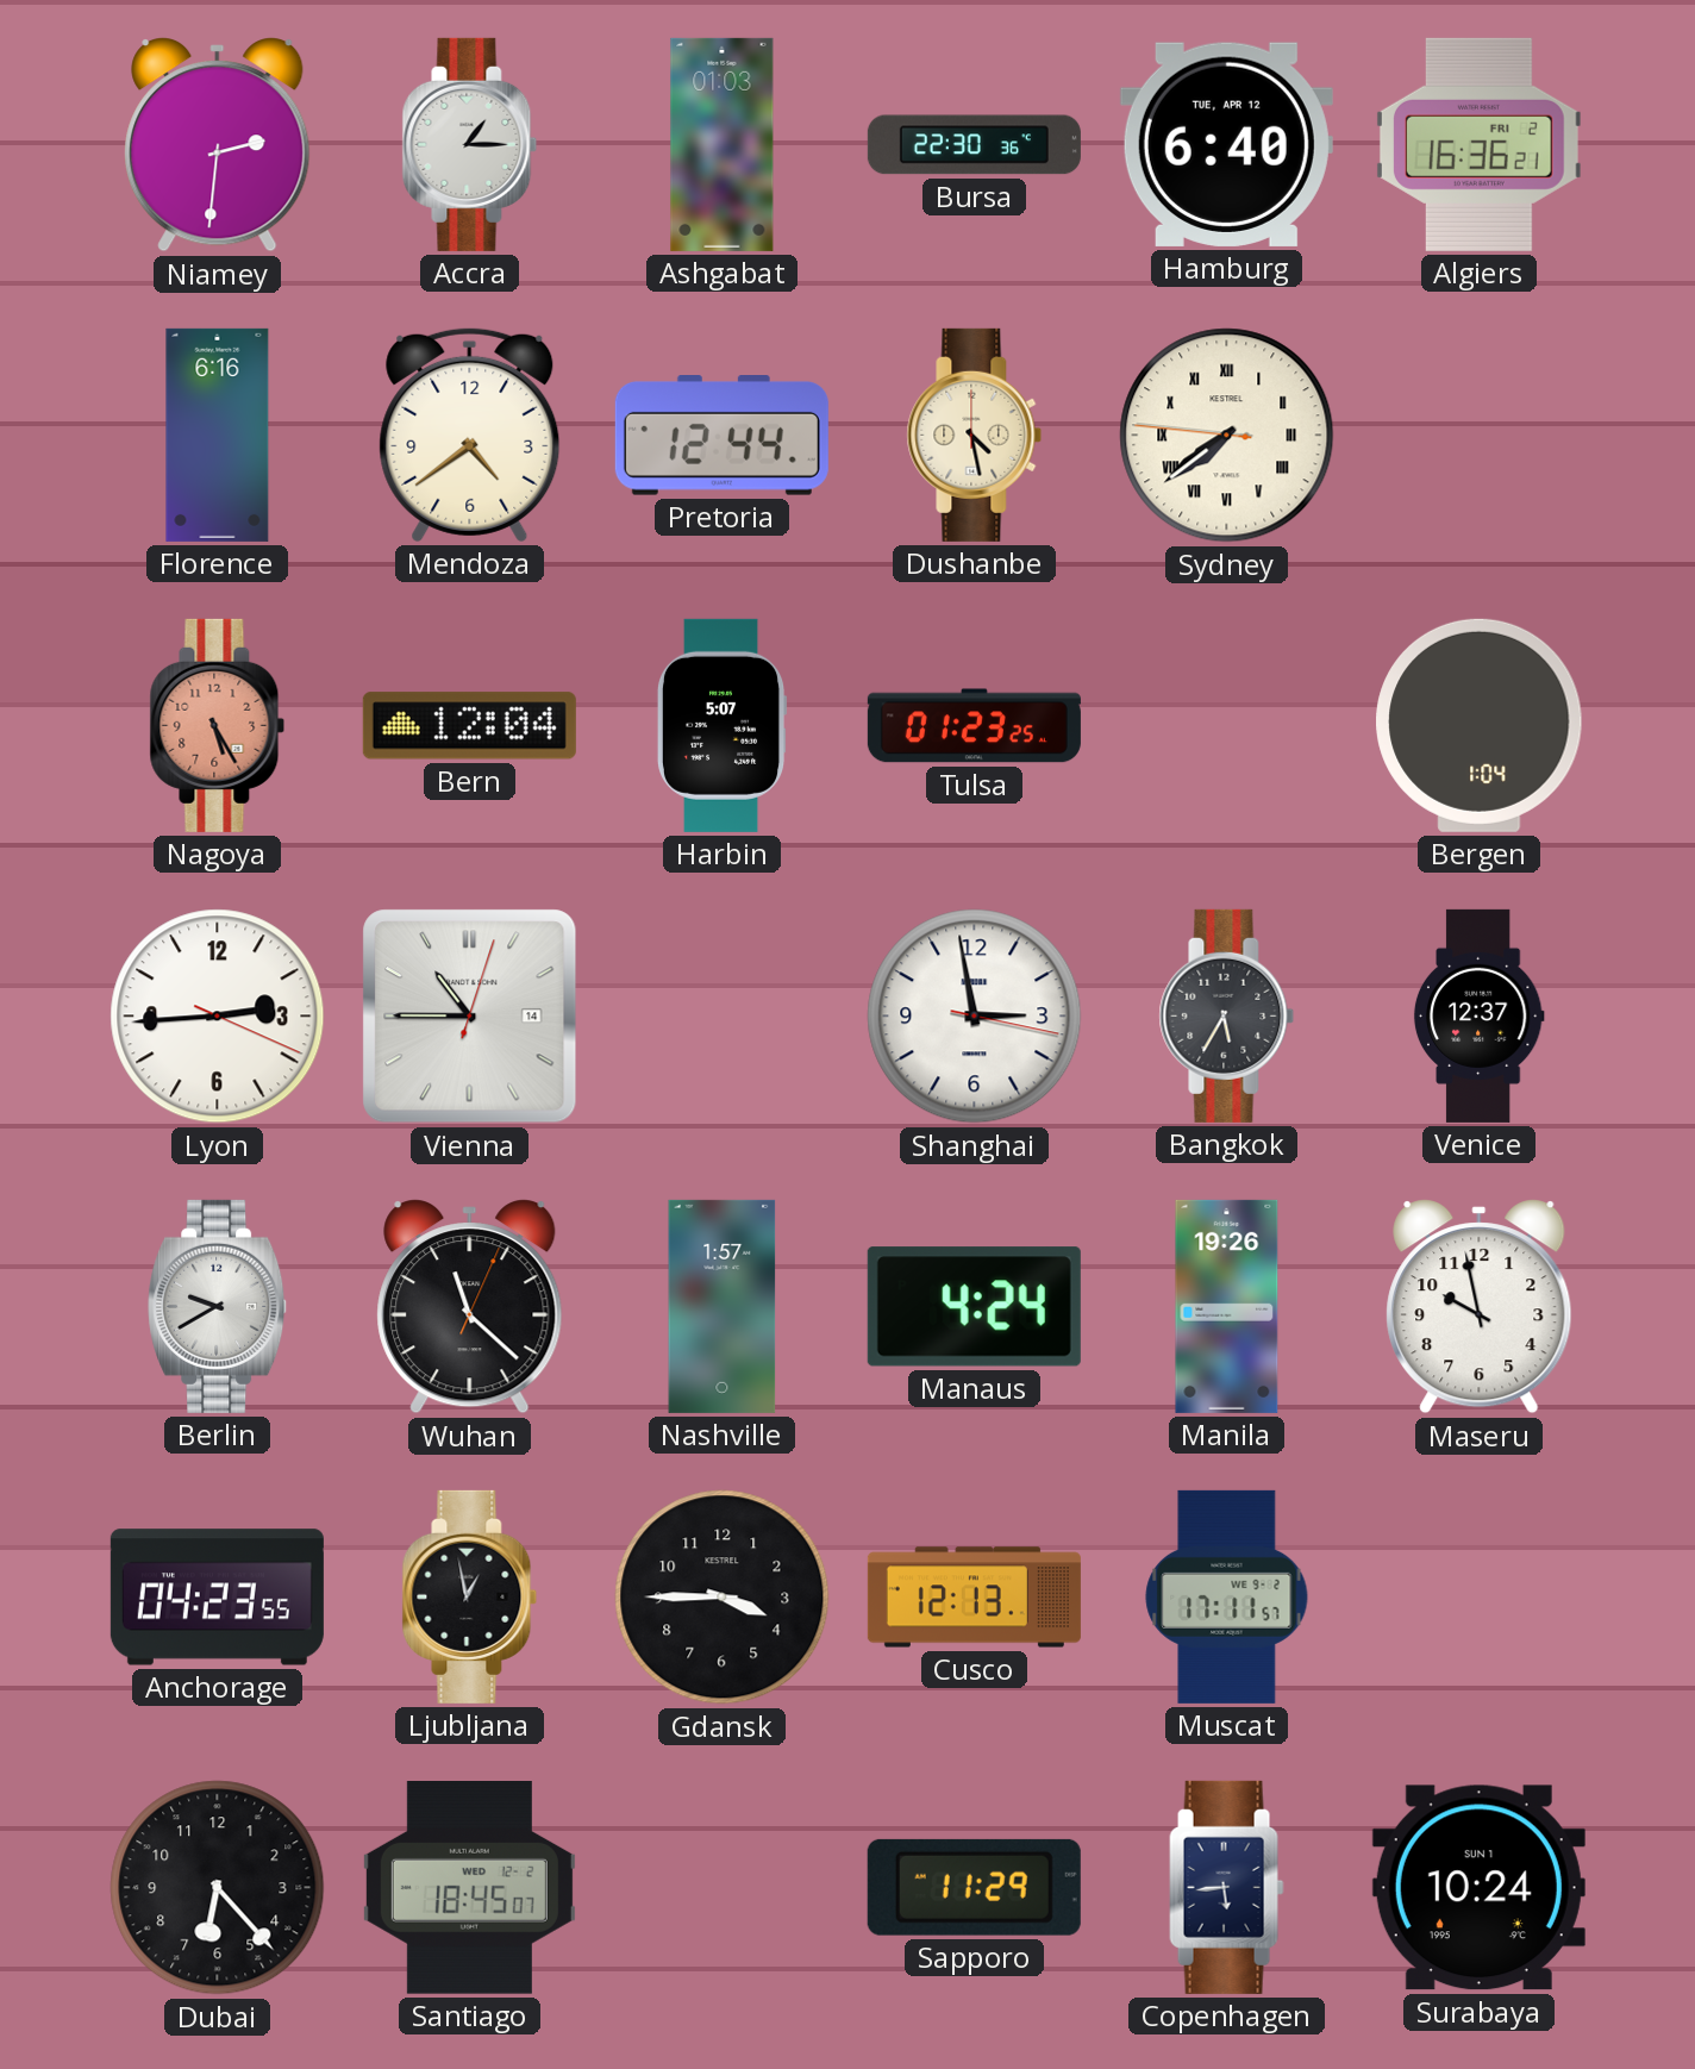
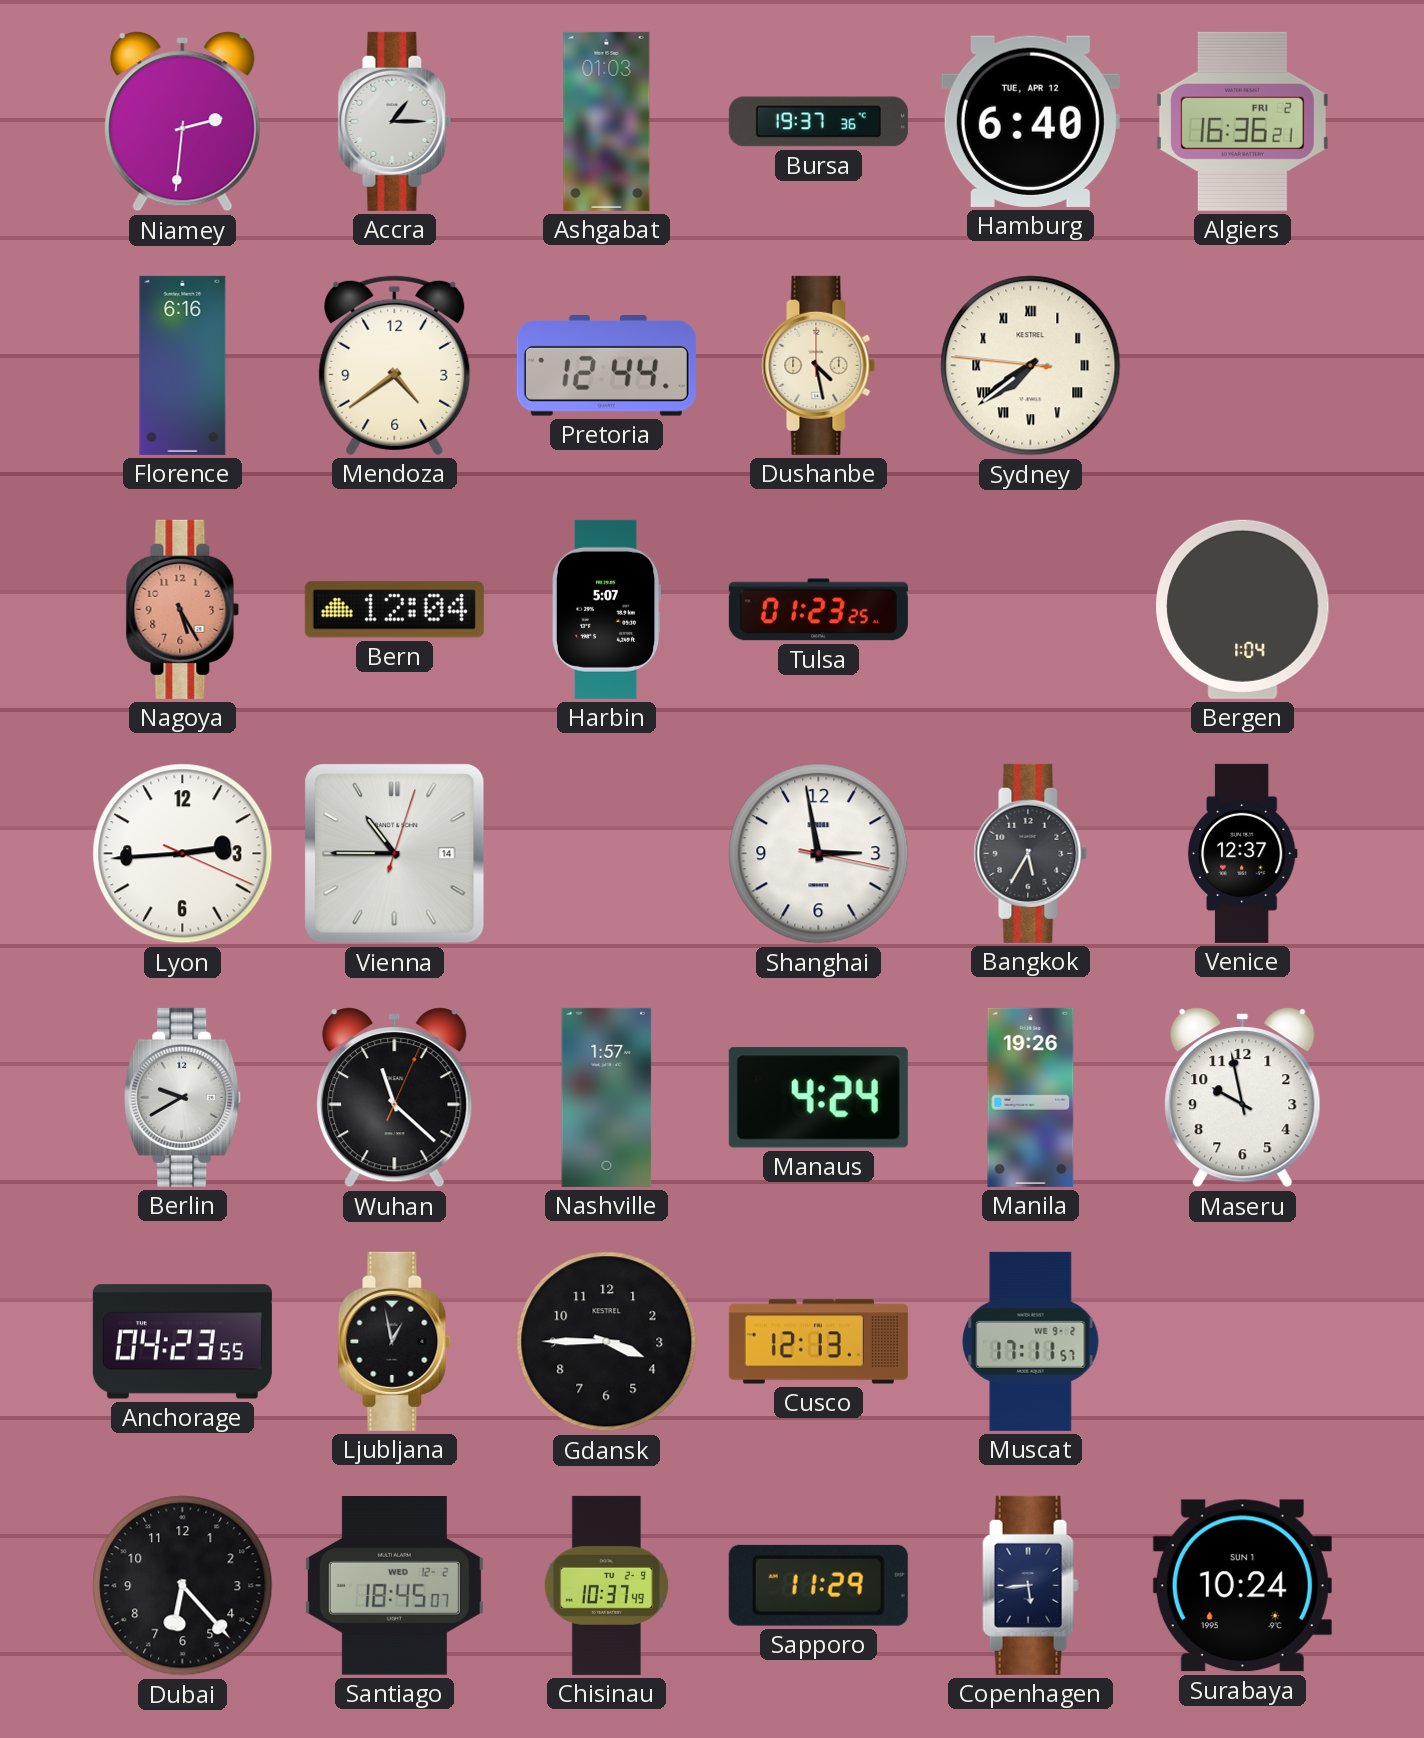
Bursa: 22:30 -> 19:37 (818, 122)
Chisinau: none -> 10:37 (607, 1585)
